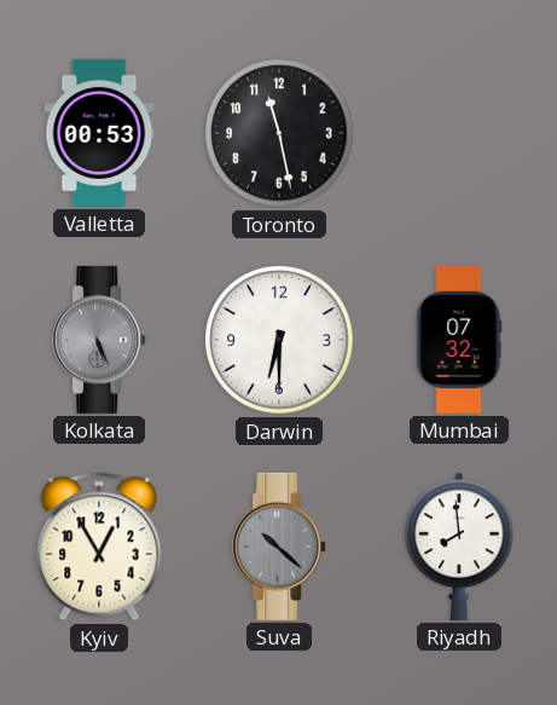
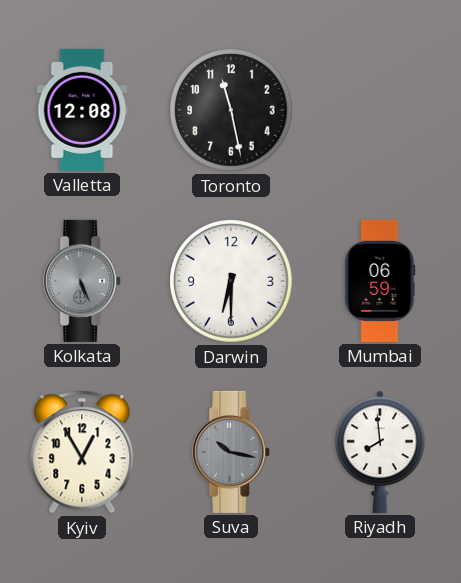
Valletta: 00:53 -> 12:08 (82, 110)
Mumbai: 07:32 -> 06:59 (380, 281)
Suva: 10:22 -> 10:17 (232, 452)
